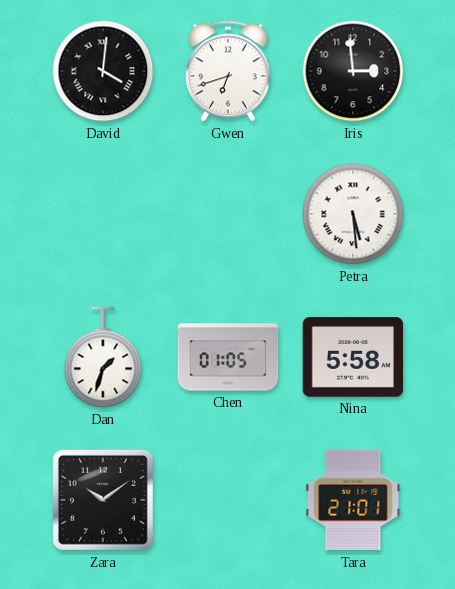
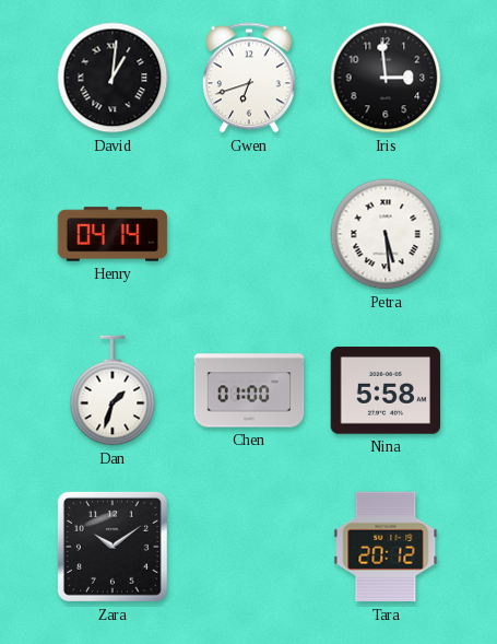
David: 4:01 -> 1:01 (113, 78)
Henry: none -> 04:14 (113, 234)
Chen: 01:05 -> 01:00 (249, 390)
Tara: 21:01 -> 20:12 (386, 547)
